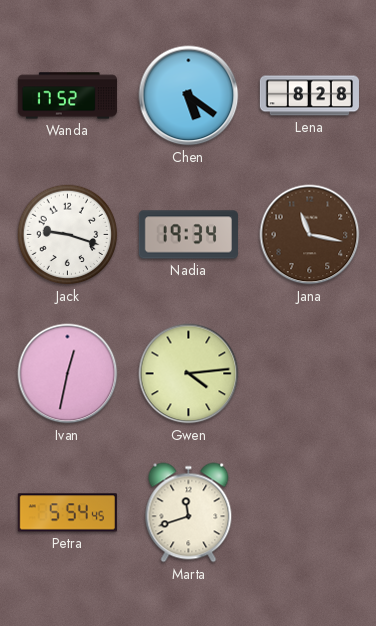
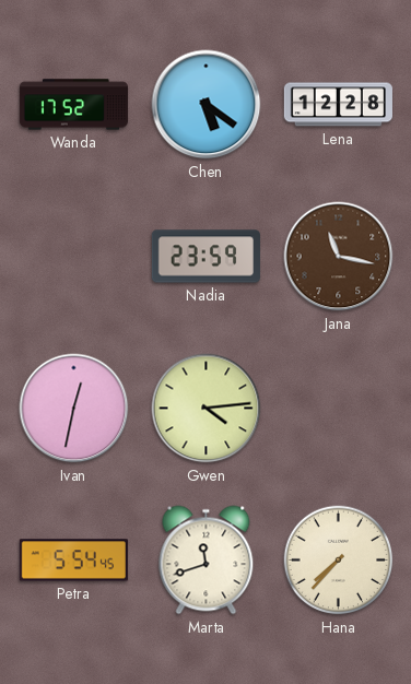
Lena: 8:28 -> 12:28 (338, 105)
Jack: 9:18 -> none (68, 235)
Nadia: 19:34 -> 23:59 (205, 257)
Hana: none -> 7:37 (339, 561)
